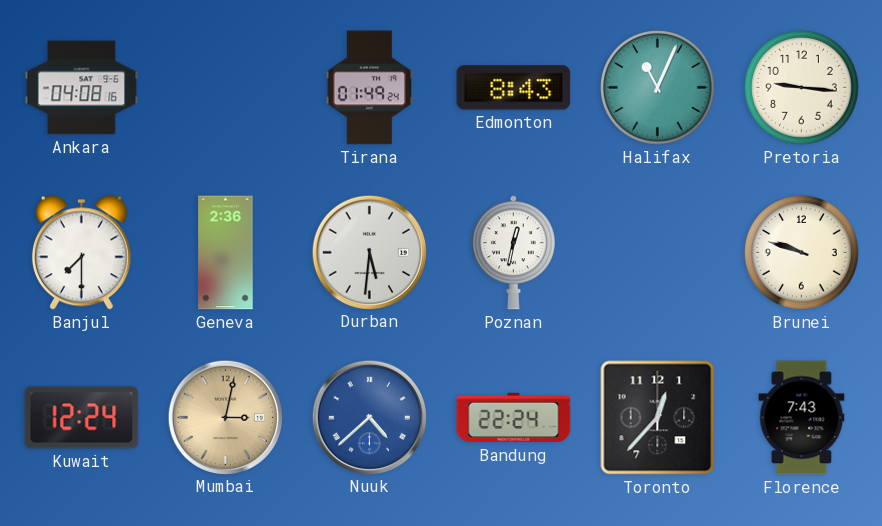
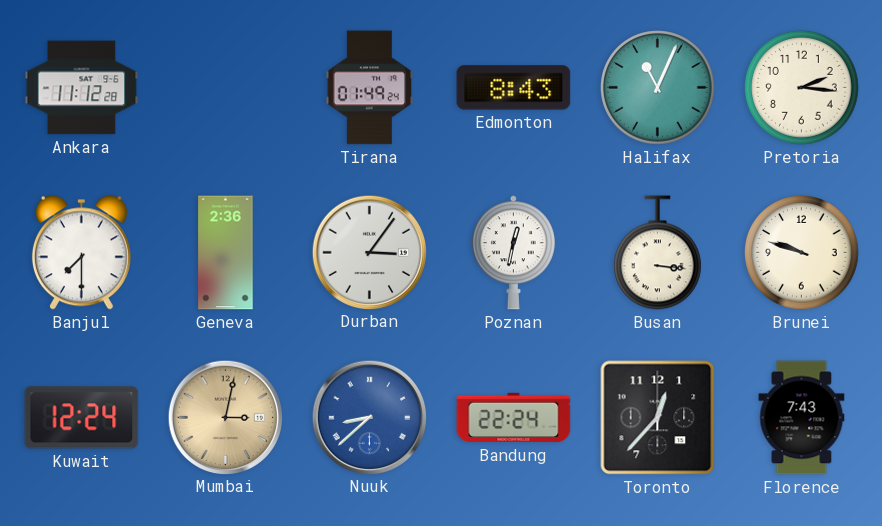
Ankara: 04:08 -> 11:12 (82, 88)
Pretoria: 9:16 -> 2:16 (802, 88)
Durban: 5:31 -> 3:06 (369, 252)
Busan: none -> 3:16 (658, 253)
Nuuk: 4:38 -> 8:38 (369, 417)
